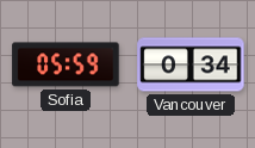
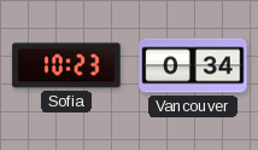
Sofia: 05:59 -> 10:23 (66, 65)
